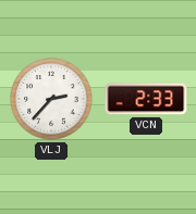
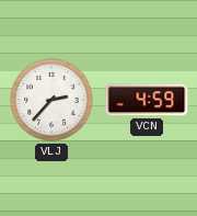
VCN: 2:33 -> 4:59 (147, 100)
